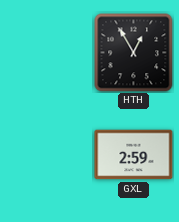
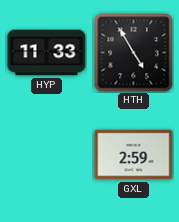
HYP: none -> 11:33 (47, 53)
HTH: 12:55 -> 4:55 (134, 53)
